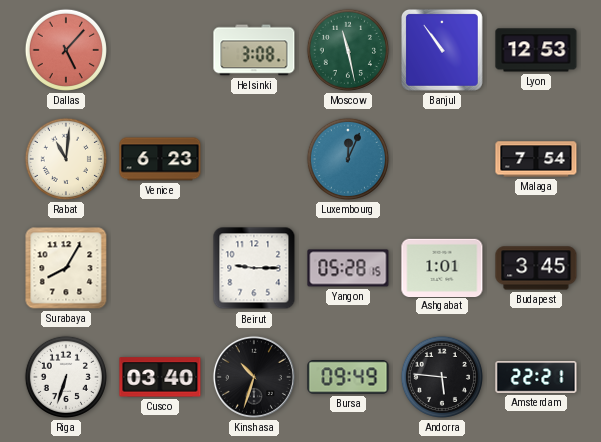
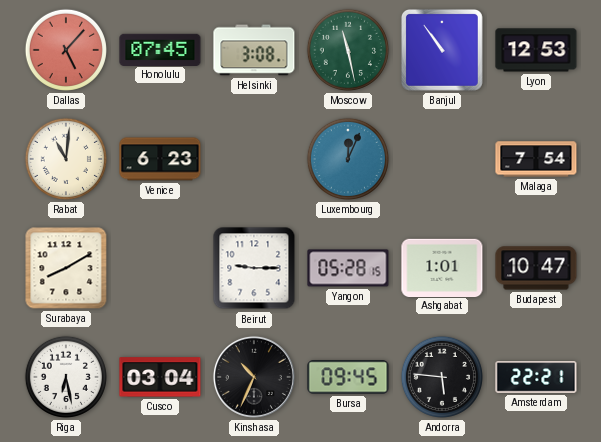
Honolulu: none -> 07:45 (160, 49)
Surabaya: 8:05 -> 8:10 (66, 268)
Budapest: 3:45 -> 10:47 (536, 268)
Riga: 6:33 -> 6:28 (66, 377)
Cusco: 03:40 -> 03:04 (160, 377)
Kinshasa: 10:33 -> 10:34 (254, 377)
Bursa: 09:49 -> 09:45 (348, 377)
